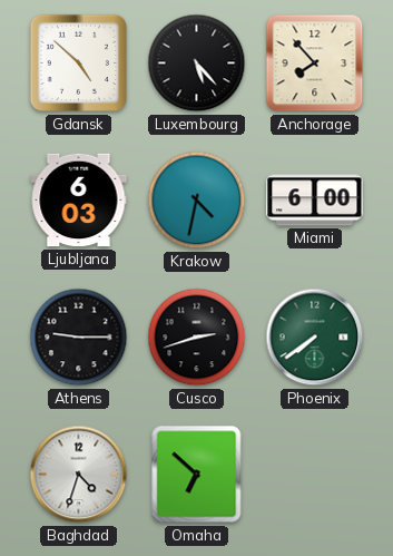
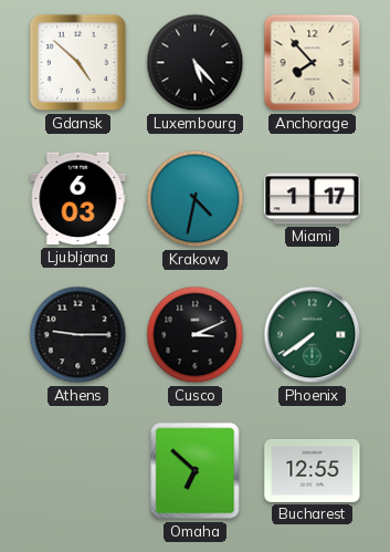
Miami: 6:00 -> 1:17 (313, 199)
Cusco: 2:42 -> 3:11 (196, 335)
Baghdad: 4:33 -> none (79, 475)
Bucharest: none -> 12:55 (313, 470)
